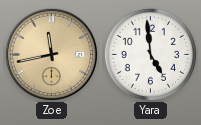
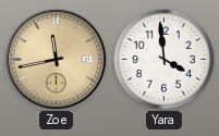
Yara: 4:59 -> 3:59 (163, 59)
